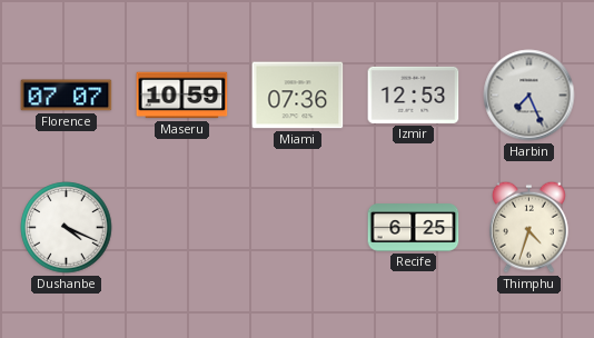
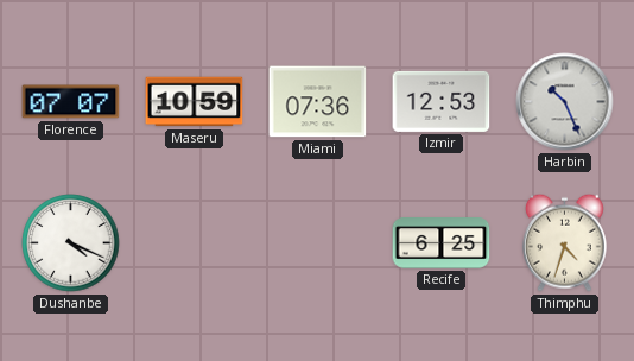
Harbin: 7:26 -> 10:26 (565, 102)
